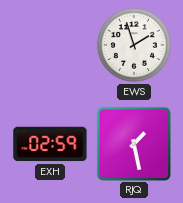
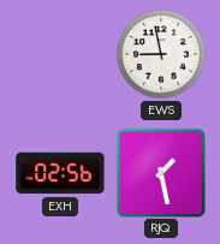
EWS: 1:57 -> 8:58 (161, 54)
EXH: 02:59 -> 02:56 (60, 173)
